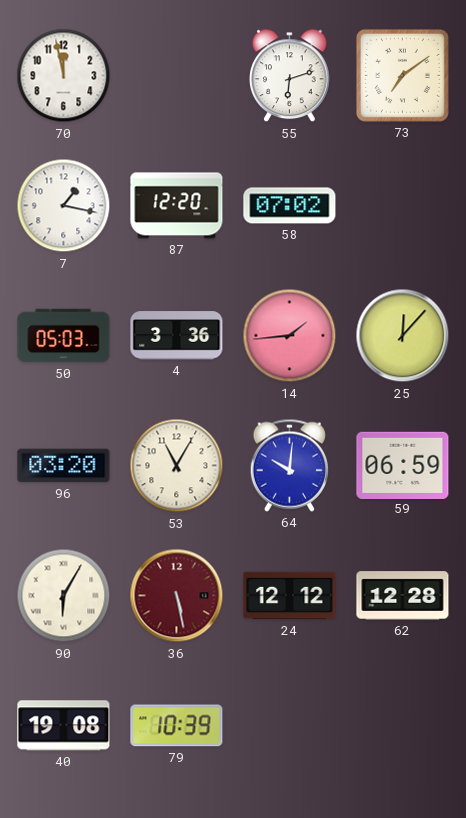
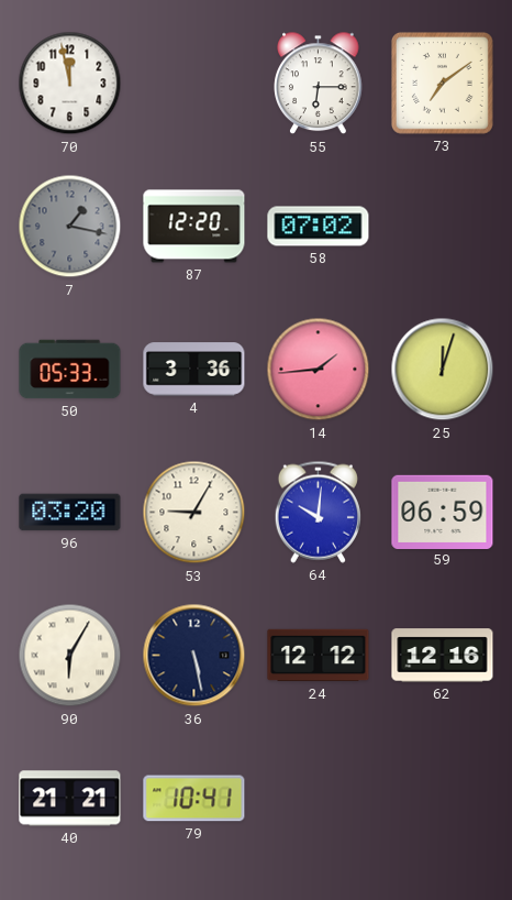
55: 6:12 -> 6:15 (319, 84)
7 dial: white -> grey (70, 227)
50: 05:03 -> 05:33 (70, 370)
25: 12:07 -> 12:03 (443, 370)
53: 11:05 -> 9:05 (194, 513)
36 dial: burgundy -> navy (194, 656)
62: 12:28 -> 12:16 (443, 656)
40: 19:08 -> 21:21 (70, 799)
79: 10:39 -> 10:41 (194, 799)
